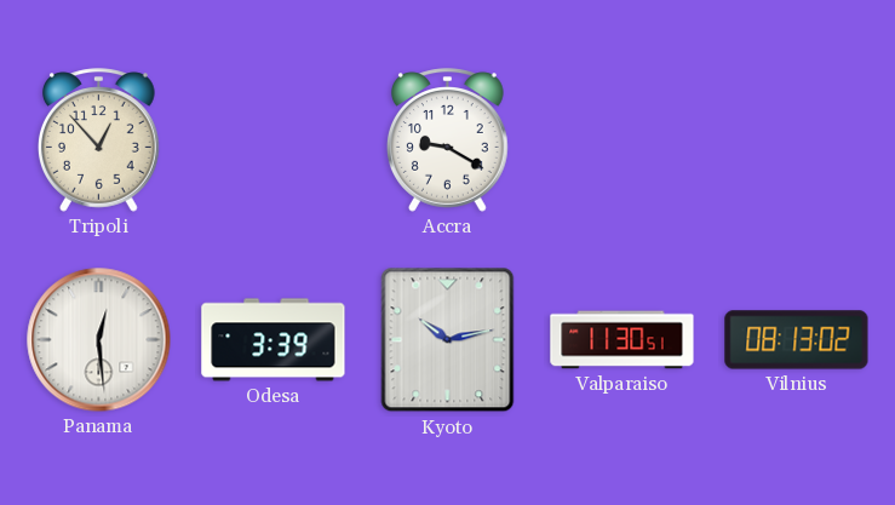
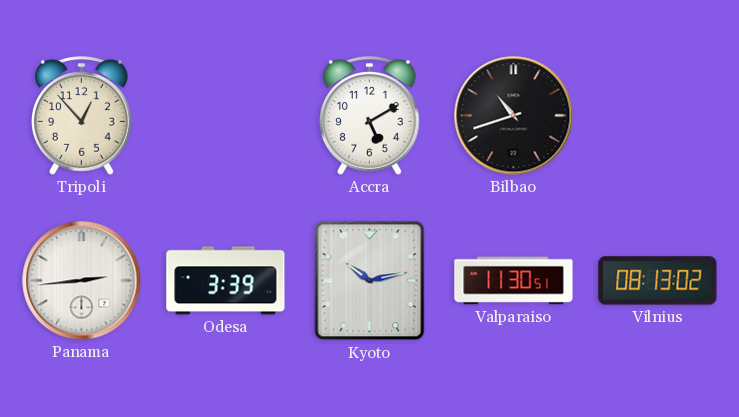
Accra: 9:20 -> 5:10 (370, 116)
Bilbao: none -> 10:42 (514, 116)
Panama: 12:29 -> 2:44 (82, 281)
